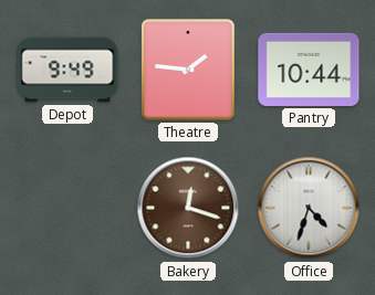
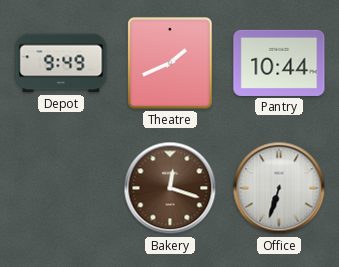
Theatre: 1:46 -> 1:41 (170, 63)
Office: 4:33 -> 6:33 (279, 188)
